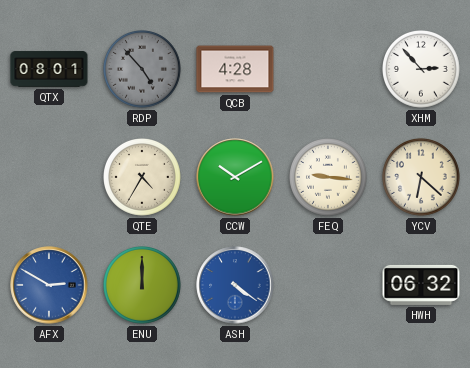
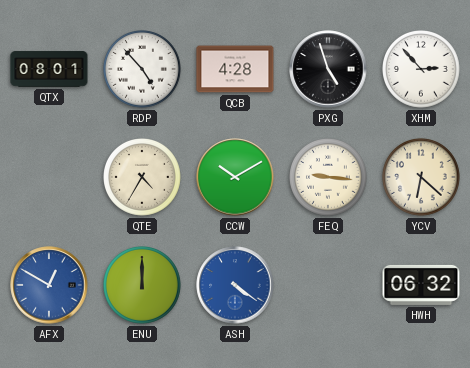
RDP dial: grey -> white (143, 70)
PXG: none -> 4:57 (328, 69)
AFX: 2:50 -> 12:50 (49, 285)
